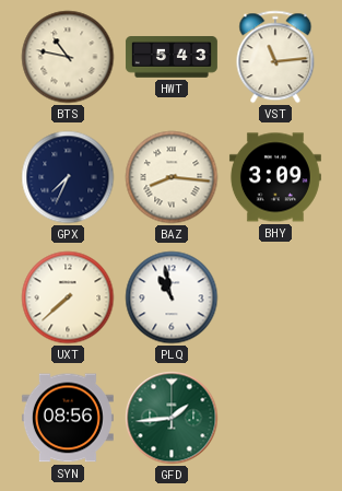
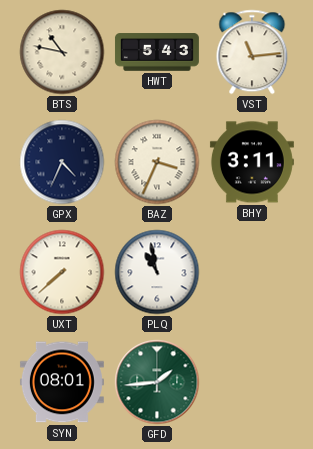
GPX: 7:34 -> 4:34 (62, 162)
BAZ: 8:16 -> 3:34 (157, 162)
BHY: 3:09 -> 3:11 (252, 162)
SYN: 08:56 -> 08:01 (62, 382)
